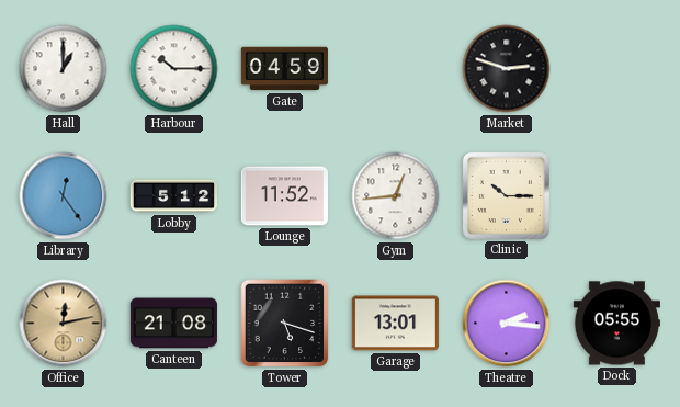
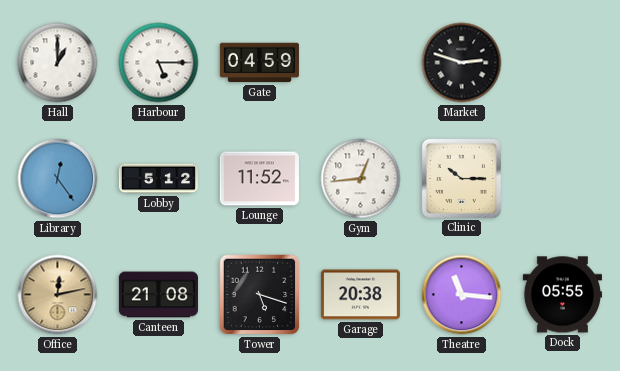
Harbour: 10:15 -> 5:15 (159, 63)
Garage: 13:01 -> 20:38 (360, 295)
Theatre: 2:16 -> 11:16 (462, 295)
